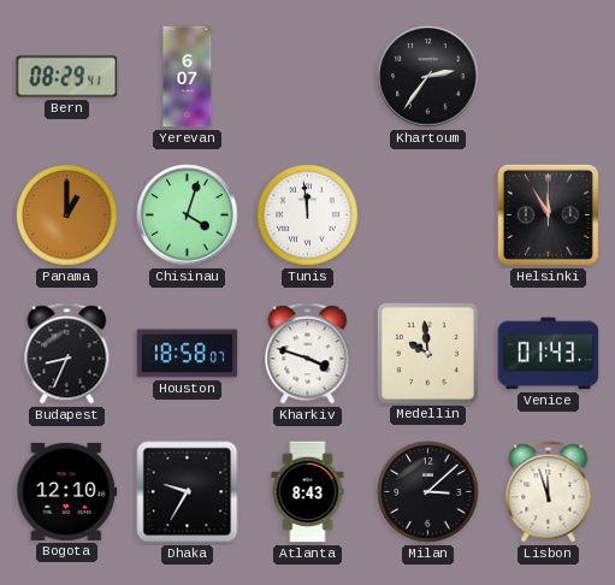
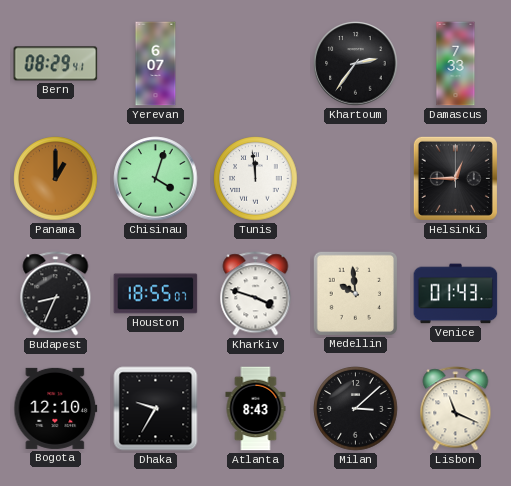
Damascus: none -> 7:33 (456, 64)
Helsinki: 11:55 -> 12:45 (455, 178)
Houston: 18:58 -> 18:55 (156, 294)
Lisbon: 11:57 -> 11:19 (456, 409)
